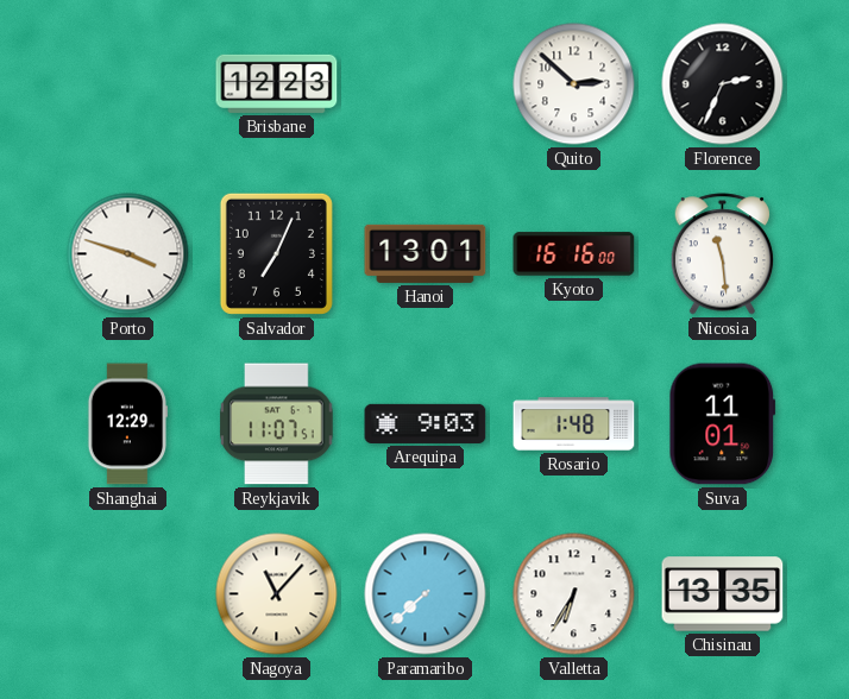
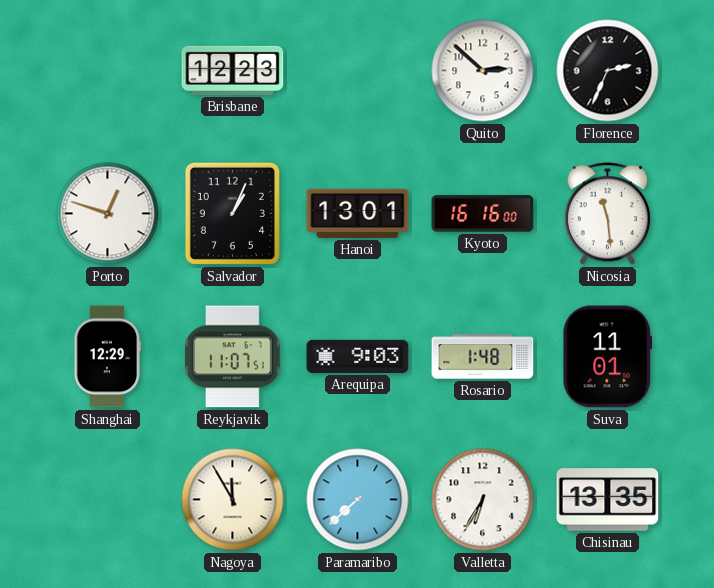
Porto: 3:48 -> 12:48 (108, 214)
Salvador: 7:04 -> 1:04 (232, 213)
Nagoya: 11:07 -> 11:55 (233, 500)
